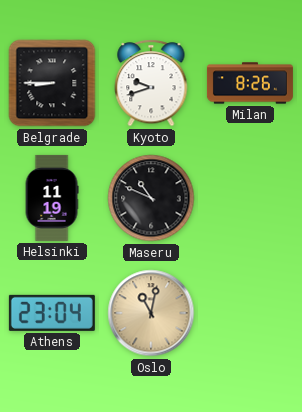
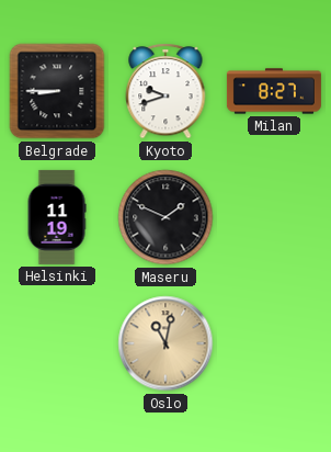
Milan: 8:26 -> 8:27 (274, 91)
Maseru: 10:49 -> 1:49 (165, 217)
Athens: 23:04 -> none (52, 313)
